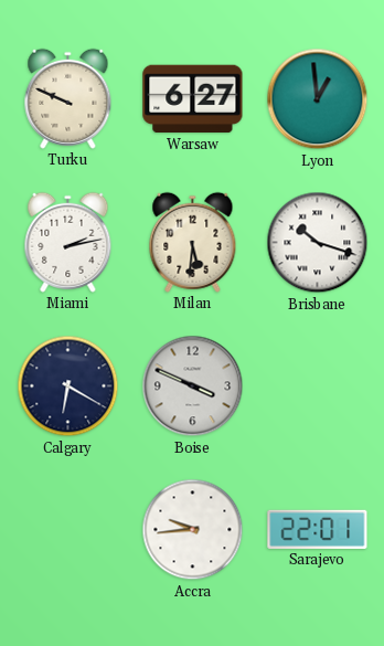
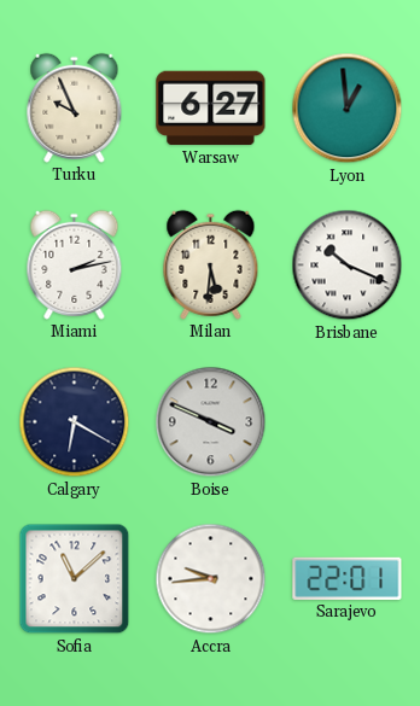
Turku: 9:49 -> 9:56 (75, 107)
Brisbane: 10:18 -> 10:19 (348, 266)
Sofia: none -> 11:08 (75, 579)
